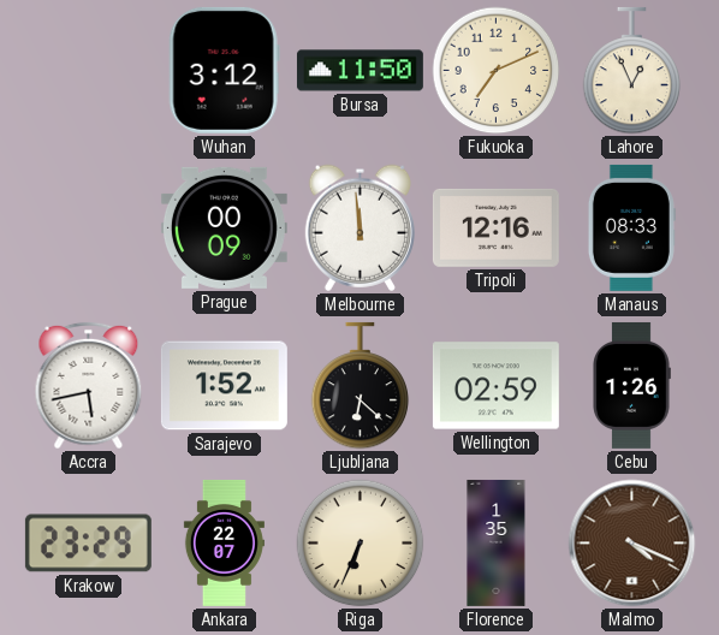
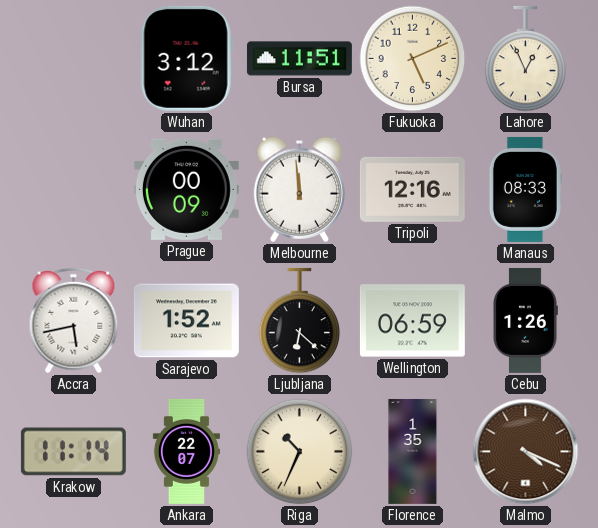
Bursa: 11:50 -> 11:51 (299, 59)
Fukuoka: 7:11 -> 5:11 (413, 59)
Wellington: 02:59 -> 06:59 (412, 321)
Krakow: 23:29 -> 11:14 (73, 452)
Riga: 6:34 -> 10:34 (300, 452)
